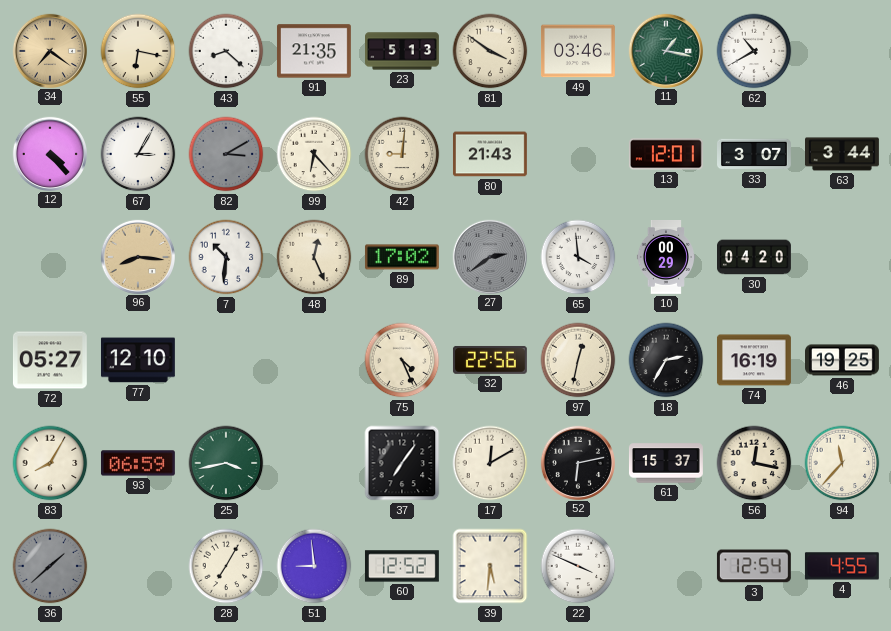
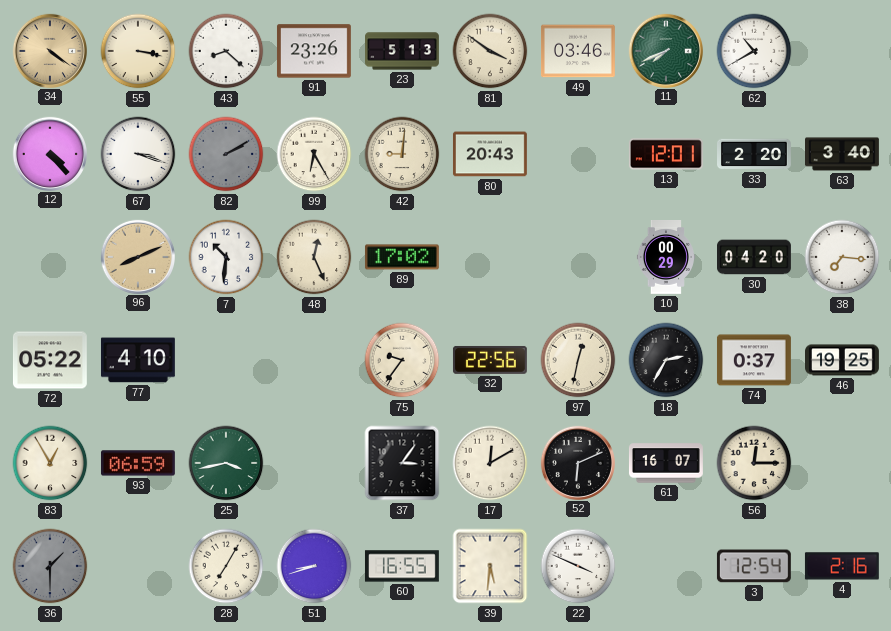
34: 7:21 -> 4:21 (49, 50)
55: 6:17 -> 3:17 (138, 51)
91: 21:35 -> 23:26 (314, 51)
11: 1:17 -> 7:41 (665, 50)
67: 3:05 -> 3:18 (138, 154)
82: 3:10 -> 2:10 (226, 154)
99: 6:23 -> 6:25 (314, 154)
80: 21:43 -> 20:43 (490, 154)
33: 3:07 -> 2:20 (755, 154)
63: 3:44 -> 3:40 (843, 154)
96: 8:16 -> 8:11 (137, 256)
27: 2:39 -> none (489, 256)
65: 3:59 -> none (578, 257)
38: none -> 7:16 (842, 257)
72: 05:27 -> 05:22 (50, 360)
77: 12:10 -> 4:10 (138, 360)
75: 4:26 -> 9:36 (402, 360)
74: 16:19 -> 0:37 (754, 360)
83: 8:05 -> 12:55 (50, 463)
37: 7:06 -> 3:06 (402, 463)
52: 6:13 -> 6:11 (577, 462)
61: 15:37 -> 16:07 (666, 463)
56: 12:17 -> 12:15 (754, 463)
94: 11:37 -> none (842, 463)
36: 1:38 -> 1:30 (50, 566)
51: 8:59 -> 8:42 (314, 566)
60: 12:52 -> 16:55 (402, 566)
4: 4:55 -> 2:16 (842, 566)
